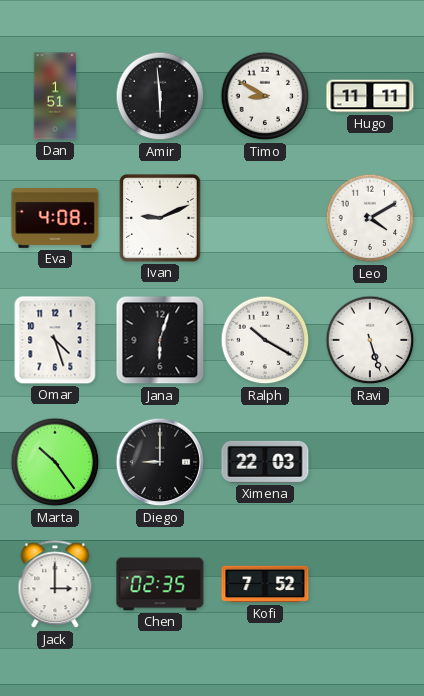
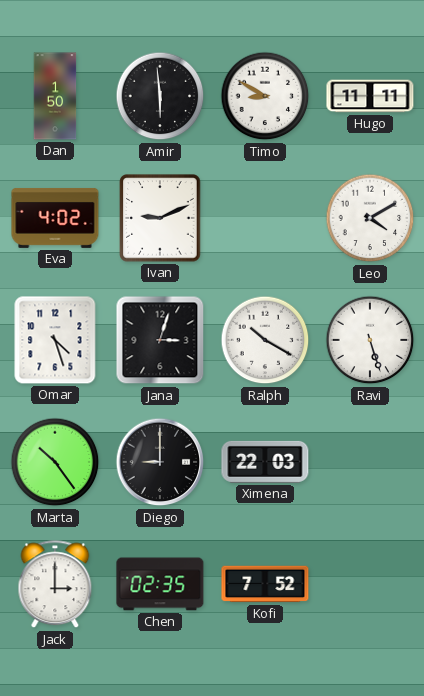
Dan: 1:51 -> 1:50 (55, 96)
Eva: 4:08 -> 4:02 (55, 218)
Jana: 6:03 -> 3:03 (160, 340)
